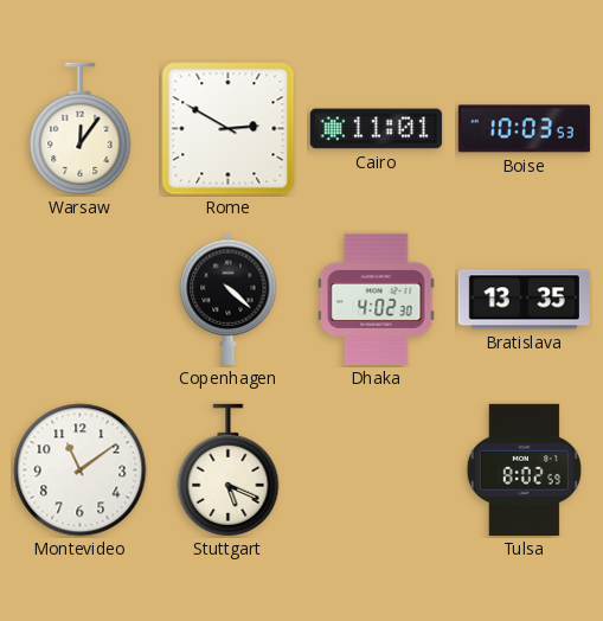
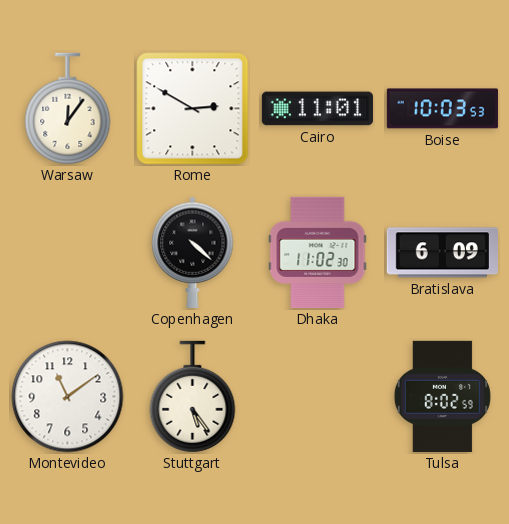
Dhaka: 4:02 -> 11:02 (318, 252)
Bratislava: 13:35 -> 6:09 (442, 253)
Stuttgart: 5:19 -> 5:24 (193, 397)
